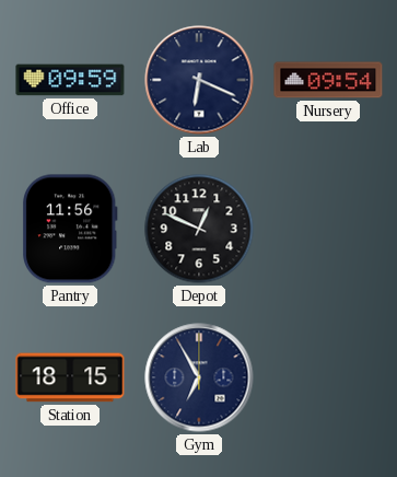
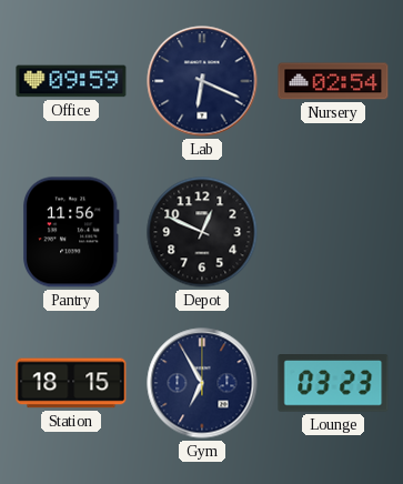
Nursery: 09:54 -> 02:54 (333, 81)
Lounge: none -> 03:23 (333, 383)
